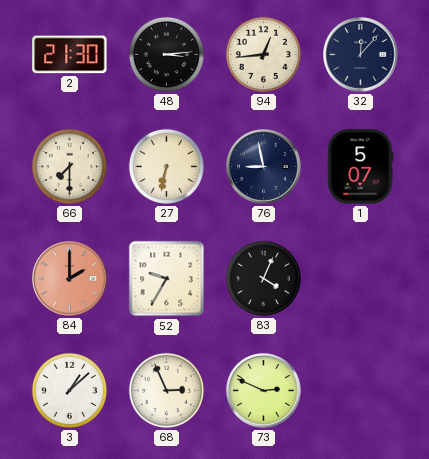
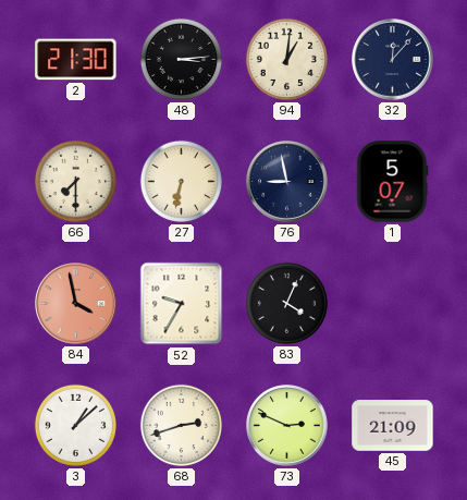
94: 12:44 -> 1:01 (286, 59)
84: 2:00 -> 3:58 (76, 304)
68: 2:56 -> 2:42 (181, 425)
45: none -> 21:09 (393, 426)
